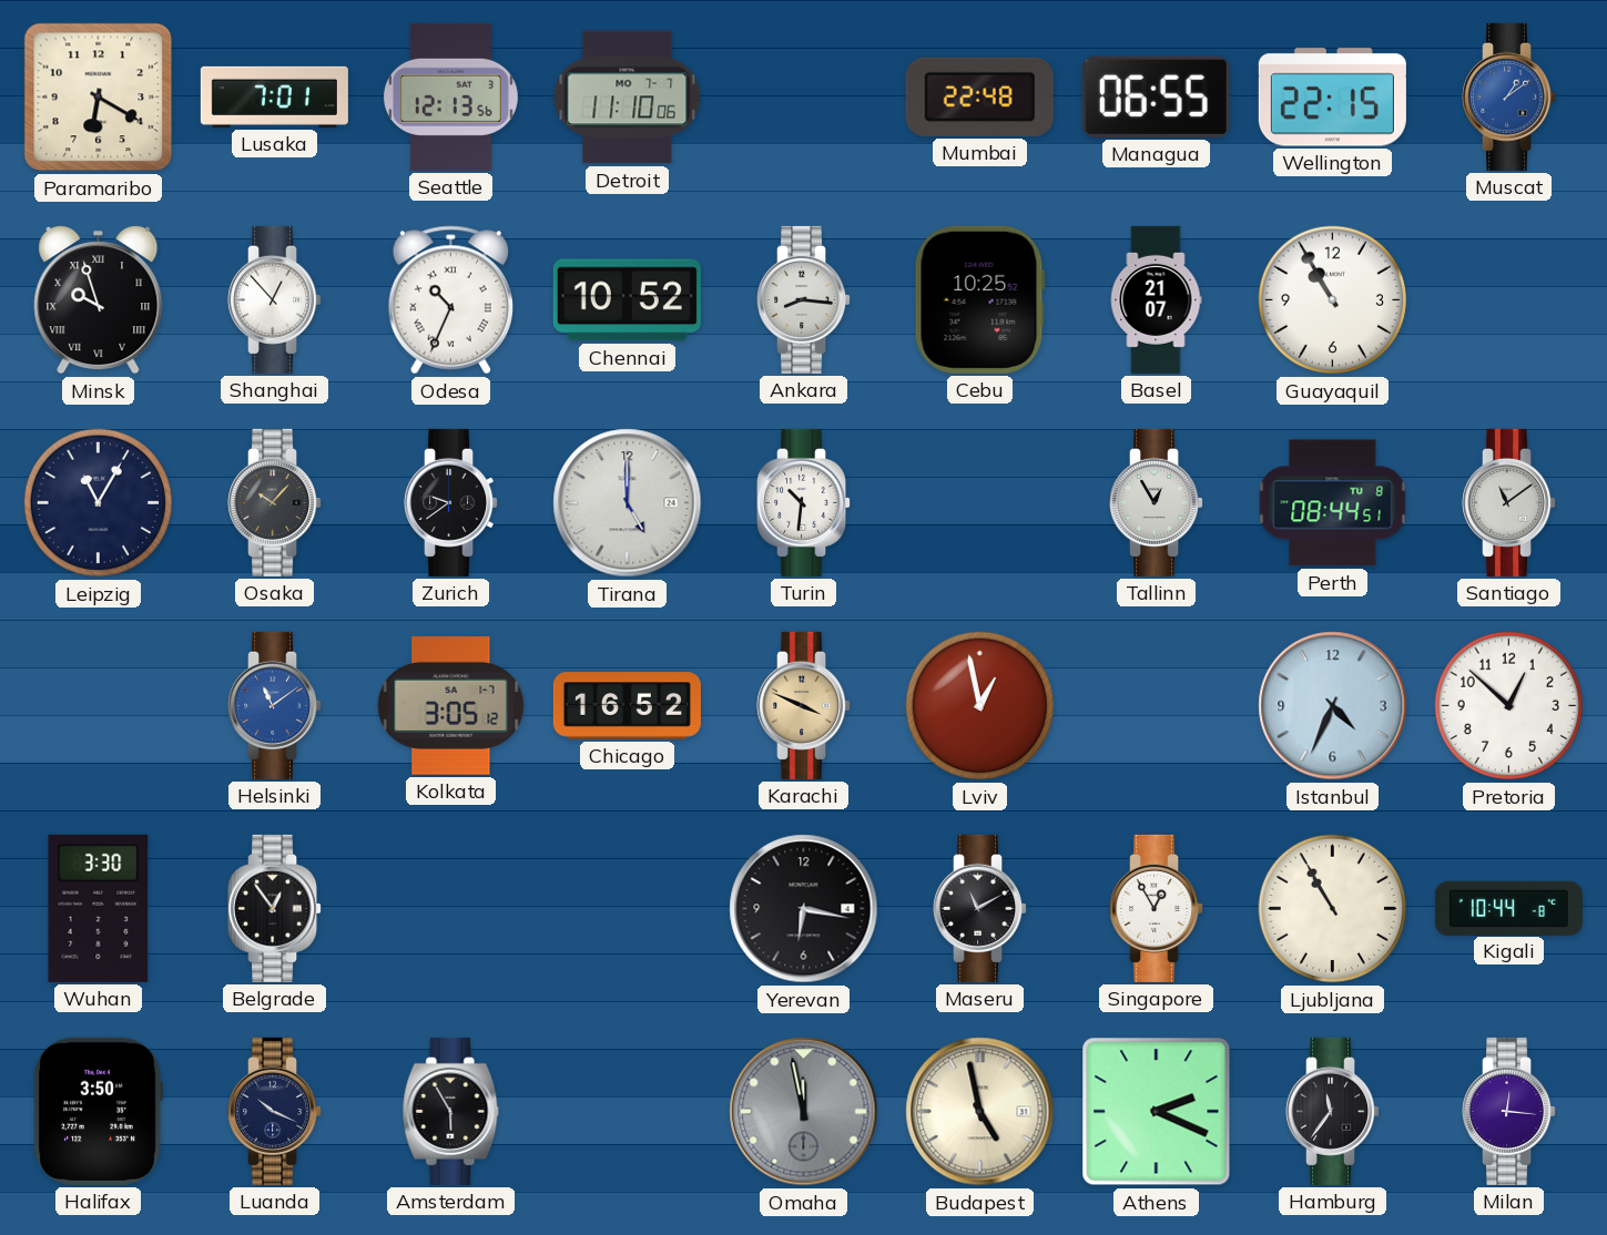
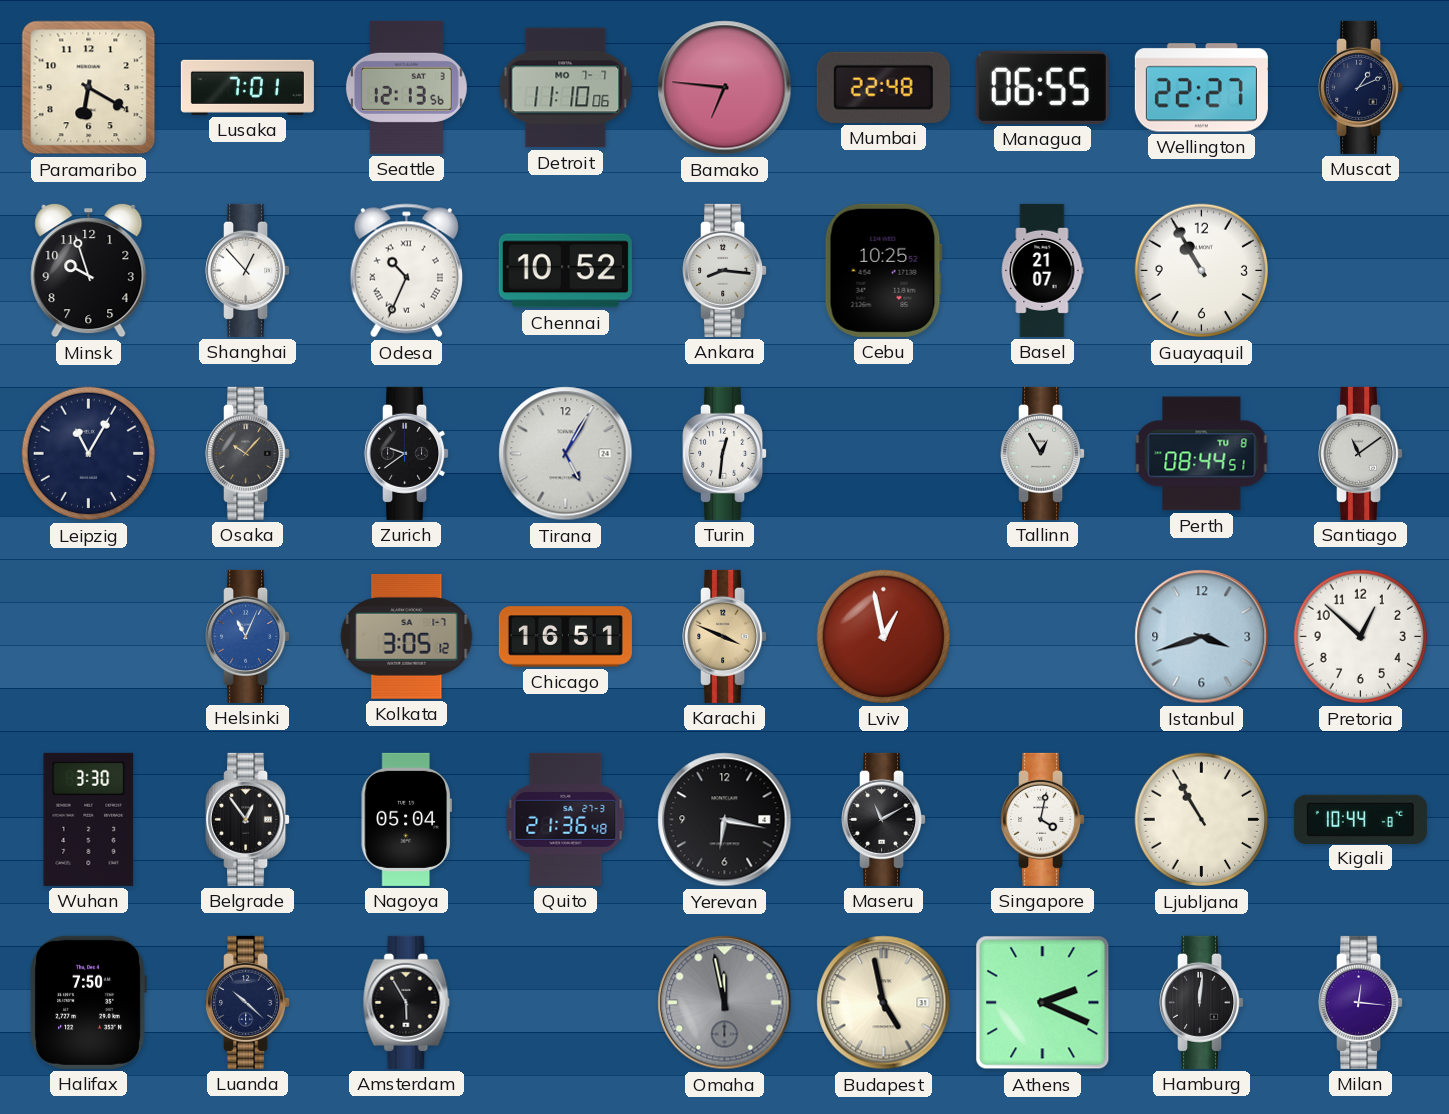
Bamako: none -> 6:46 (725, 88)
Wellington: 22:15 -> 22:27 (1201, 88)
Muscat: 1:09 -> 1:11 (1361, 87)
Muscat dial: blue -> navy (1361, 87)
Minsk numerals: Roman -> Arabic (89, 270)
Tirana: 5:00 -> 5:05 (566, 454)
Turin: 10:31 -> 12:31 (725, 453)
Helsinki: 11:09 -> 11:04 (248, 636)
Chicago: 16:52 -> 16:51 (565, 637)
Istanbul: 4:34 -> 3:42 (1202, 637)
Nagoya: none -> 05:04 (406, 819)
Quito: none -> 21:36 (566, 819)
Singapore: 12:55 -> 4:02 (1043, 819)
Halifax: 3:50 -> 7:50 (88, 1002)
Luanda: 10:19 -> 10:22 (248, 1002)
Hamburg: 11:36 -> 12:01 (1202, 1002)
